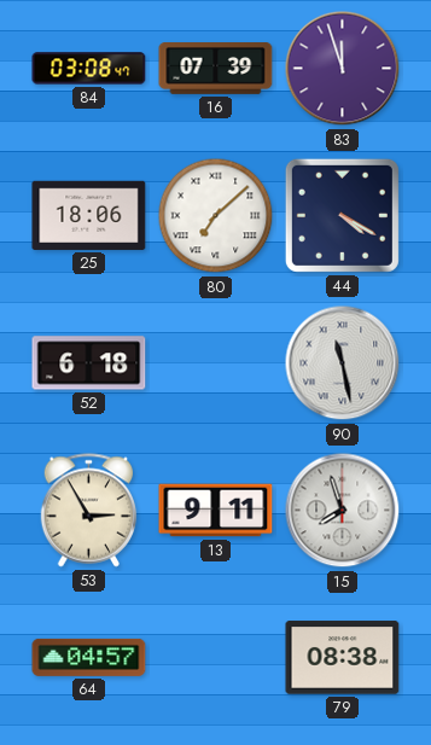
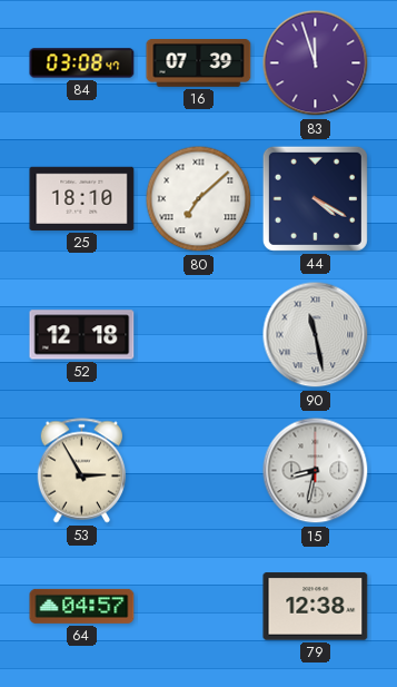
25: 18:06 -> 18:10 (82, 198)
52: 6:18 -> 12:18 (82, 335)
13: 9:11 -> none (216, 511)
15: 7:57 -> 8:32 (316, 471)
79: 08:38 -> 12:38 (316, 607)
